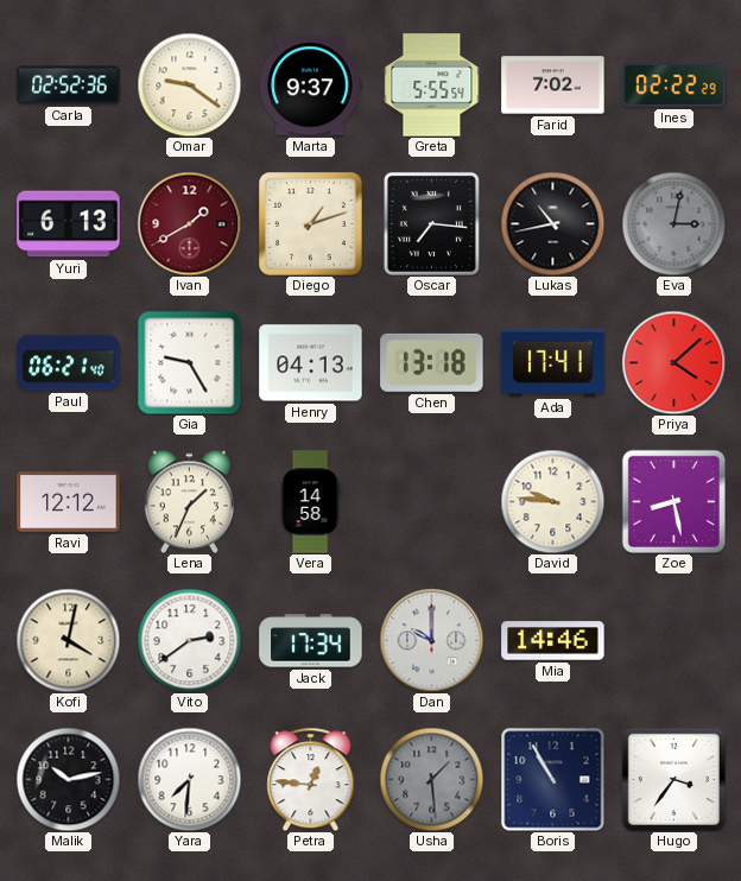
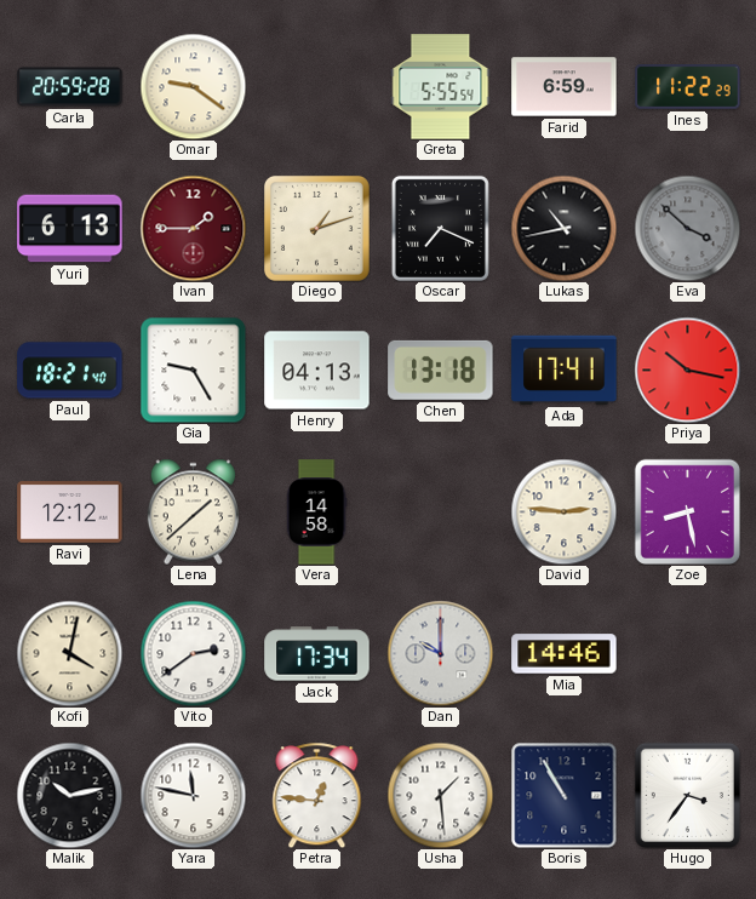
Carla: 02:52 -> 20:59 (70, 87)
Marta: 9:37 -> none (311, 85)
Farid: 7:02 -> 6:59 (565, 87)
Ines: 02:22 -> 11:22 (688, 87)
Ivan: 1:40 -> 1:45 (193, 228)
Oscar: 7:16 -> 7:19 (440, 228)
Eva: 3:02 -> 3:52 (687, 228)
Paul: 06:21 -> 18:21 (70, 371)
Priya: 4:08 -> 10:17 (687, 370)
Lena: 1:34 -> 1:38 (193, 511)
David: 9:46 -> 2:46 (563, 511)
Yara: 7:31 -> 11:47 (193, 795)
Usha dial: grey -> white (440, 795)
